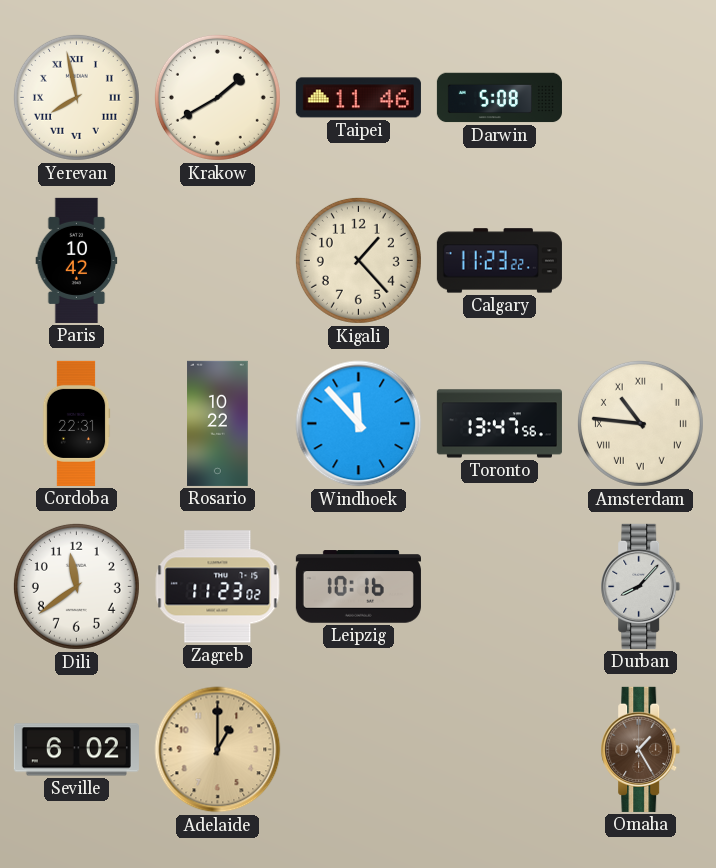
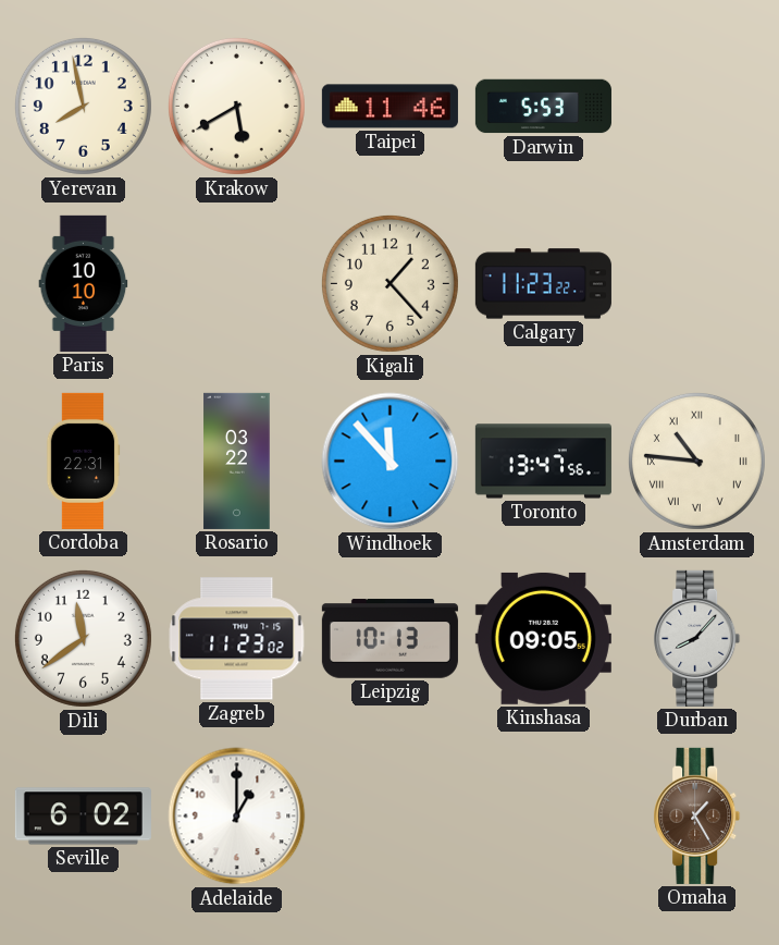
Yerevan numerals: Roman -> Arabic (83, 106)
Krakow: 1:40 -> 5:40 (236, 106)
Darwin: 5:08 -> 5:53 (543, 107)
Paris: 10:42 -> 10:10 (84, 283)
Rosario: 10:22 -> 03:22 (237, 461)
Leipzig: 10:16 -> 10:13 (389, 639)
Kinshasa: none -> 09:05 (543, 638)
Adelaide dial: champagne -> white (237, 817)
